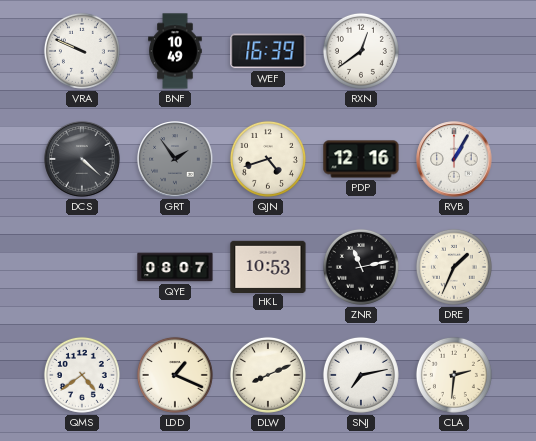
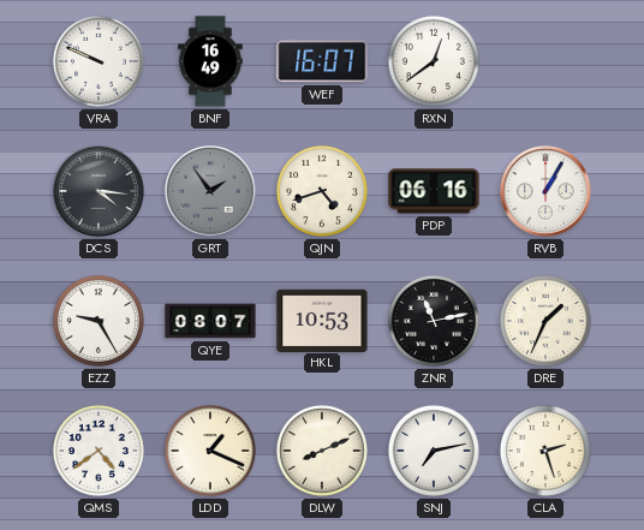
BNF: 10:49 -> 16:49 (210, 61)
WEF: 16:39 -> 16:07 (322, 61)
DCS: 4:22 -> 4:16 (99, 191)
PDP: 12:16 -> 06:16 (434, 191)
EZZ: none -> 9:25 (99, 321)
CLA: 2:31 -> 2:27 (545, 451)
